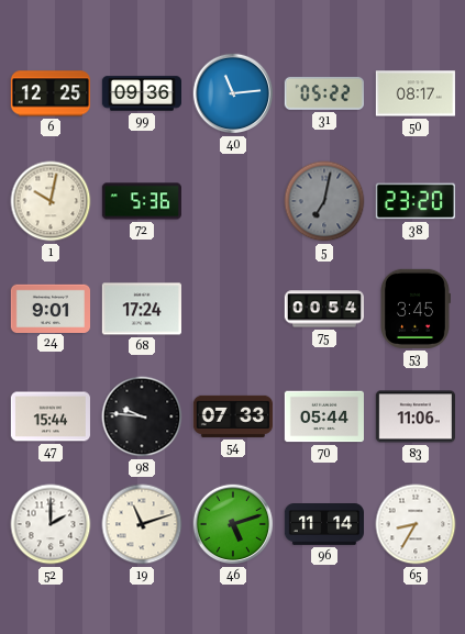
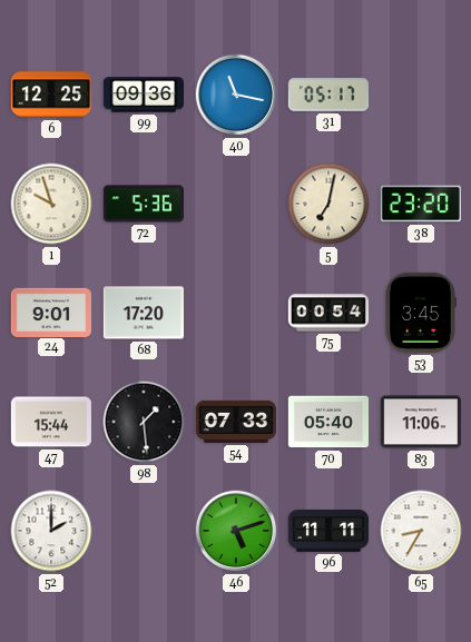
40: 11:14 -> 11:17 (236, 95)
31: 05:22 -> 05:17 (328, 95)
50: 08:17 -> none (416, 93)
1: 10:02 -> 9:57 (51, 204)
5 dial: grey -> cream (328, 204)
68: 17:24 -> 17:20 (144, 313)
98: 9:46 -> 1:29 (144, 422)
70: 05:44 -> 05:40 (327, 422)
19: 11:12 -> none (142, 524)
96: 11:14 -> 11:11 (327, 532)
